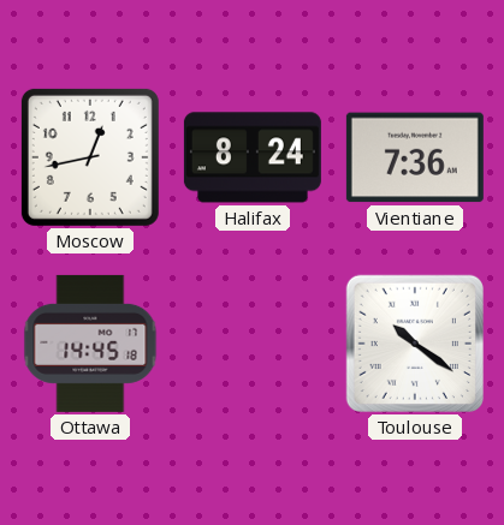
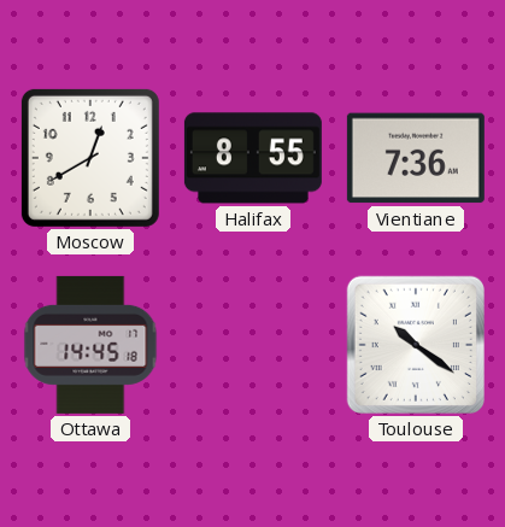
Moscow: 12:43 -> 12:40 (90, 158)
Halifax: 8:24 -> 8:55 (253, 158)
